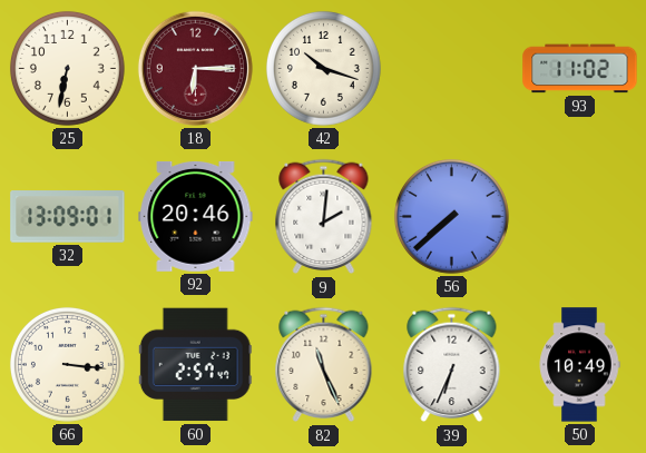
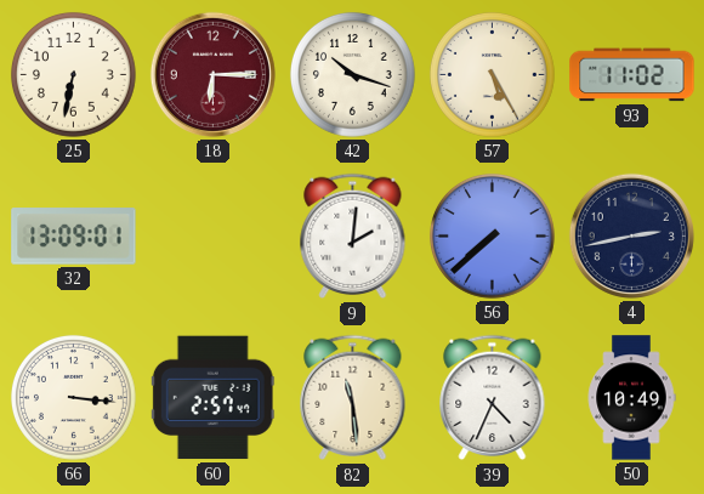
57: none -> 5:25 (492, 74)
92: 20:46 -> none (196, 216)
4: none -> 2:43 (631, 235)
82: 11:26 -> 11:29 (353, 398)
39: 6:34 -> 4:34 (493, 398)
